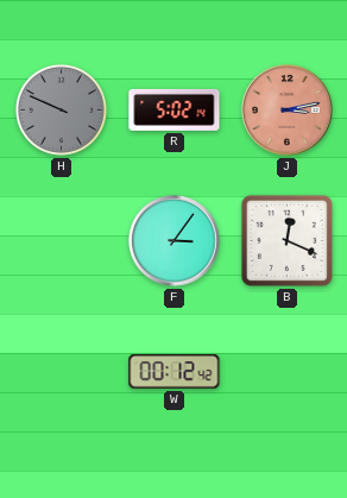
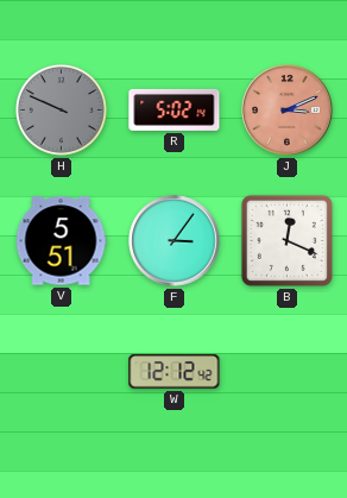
J: 3:13 -> 3:11 (288, 111)
V: none -> 5:51 (61, 241)
W: 00:12 -> 12:12 (175, 372)
